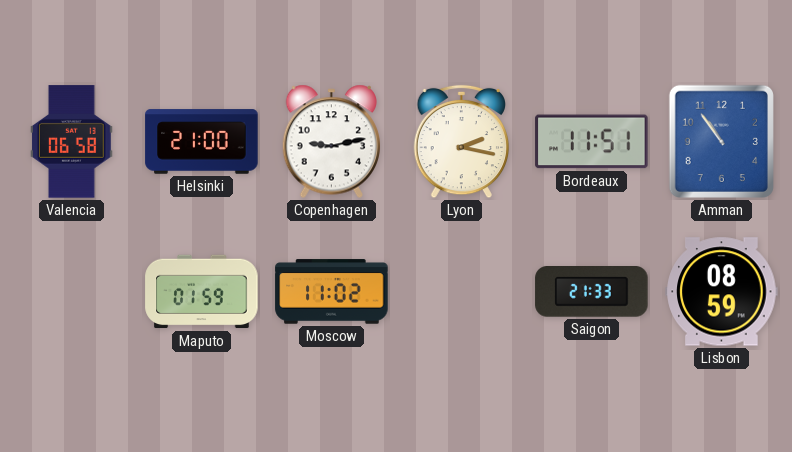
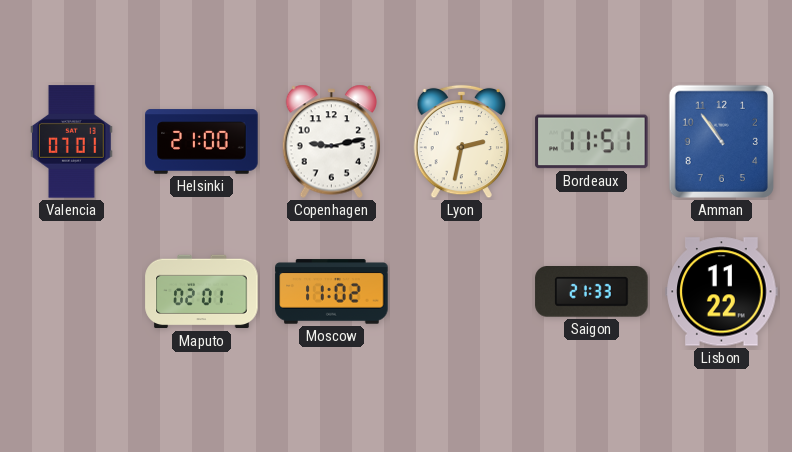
Valencia: 06:58 -> 07:01 (72, 142)
Lyon: 2:17 -> 2:32 (461, 142)
Maputo: 01:59 -> 02:01 (202, 292)
Lisbon: 08:59 -> 11:22 (722, 292)
